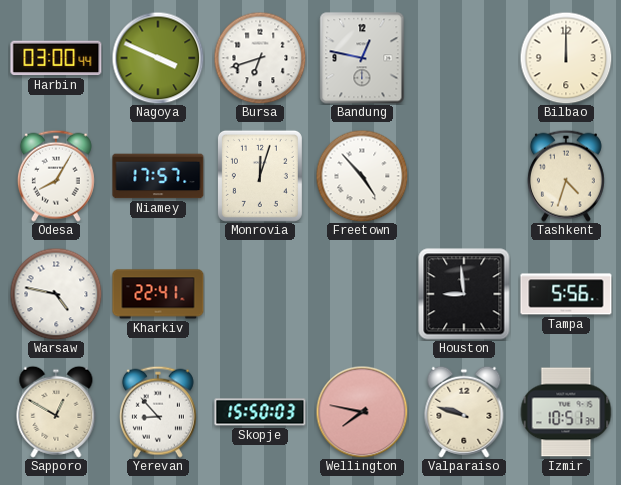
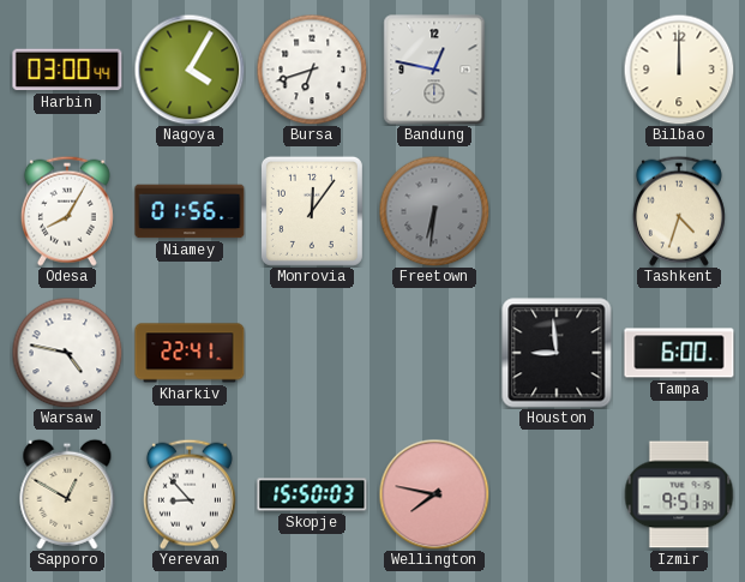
Nagoya: 3:49 -> 4:05 (190, 70)
Niamey: 17:57 -> 01:56 (190, 211)
Monrovia: 12:03 -> 12:06 (312, 211)
Freetown: 4:53 -> 6:31 (434, 211)
Freetown dial: white -> grey (434, 211)
Tampa: 5:56 -> 6:00 (679, 353)
Valparaiso: 9:48 -> none (464, 412)
Izmir: 10:51 -> 9:51 (679, 494)
